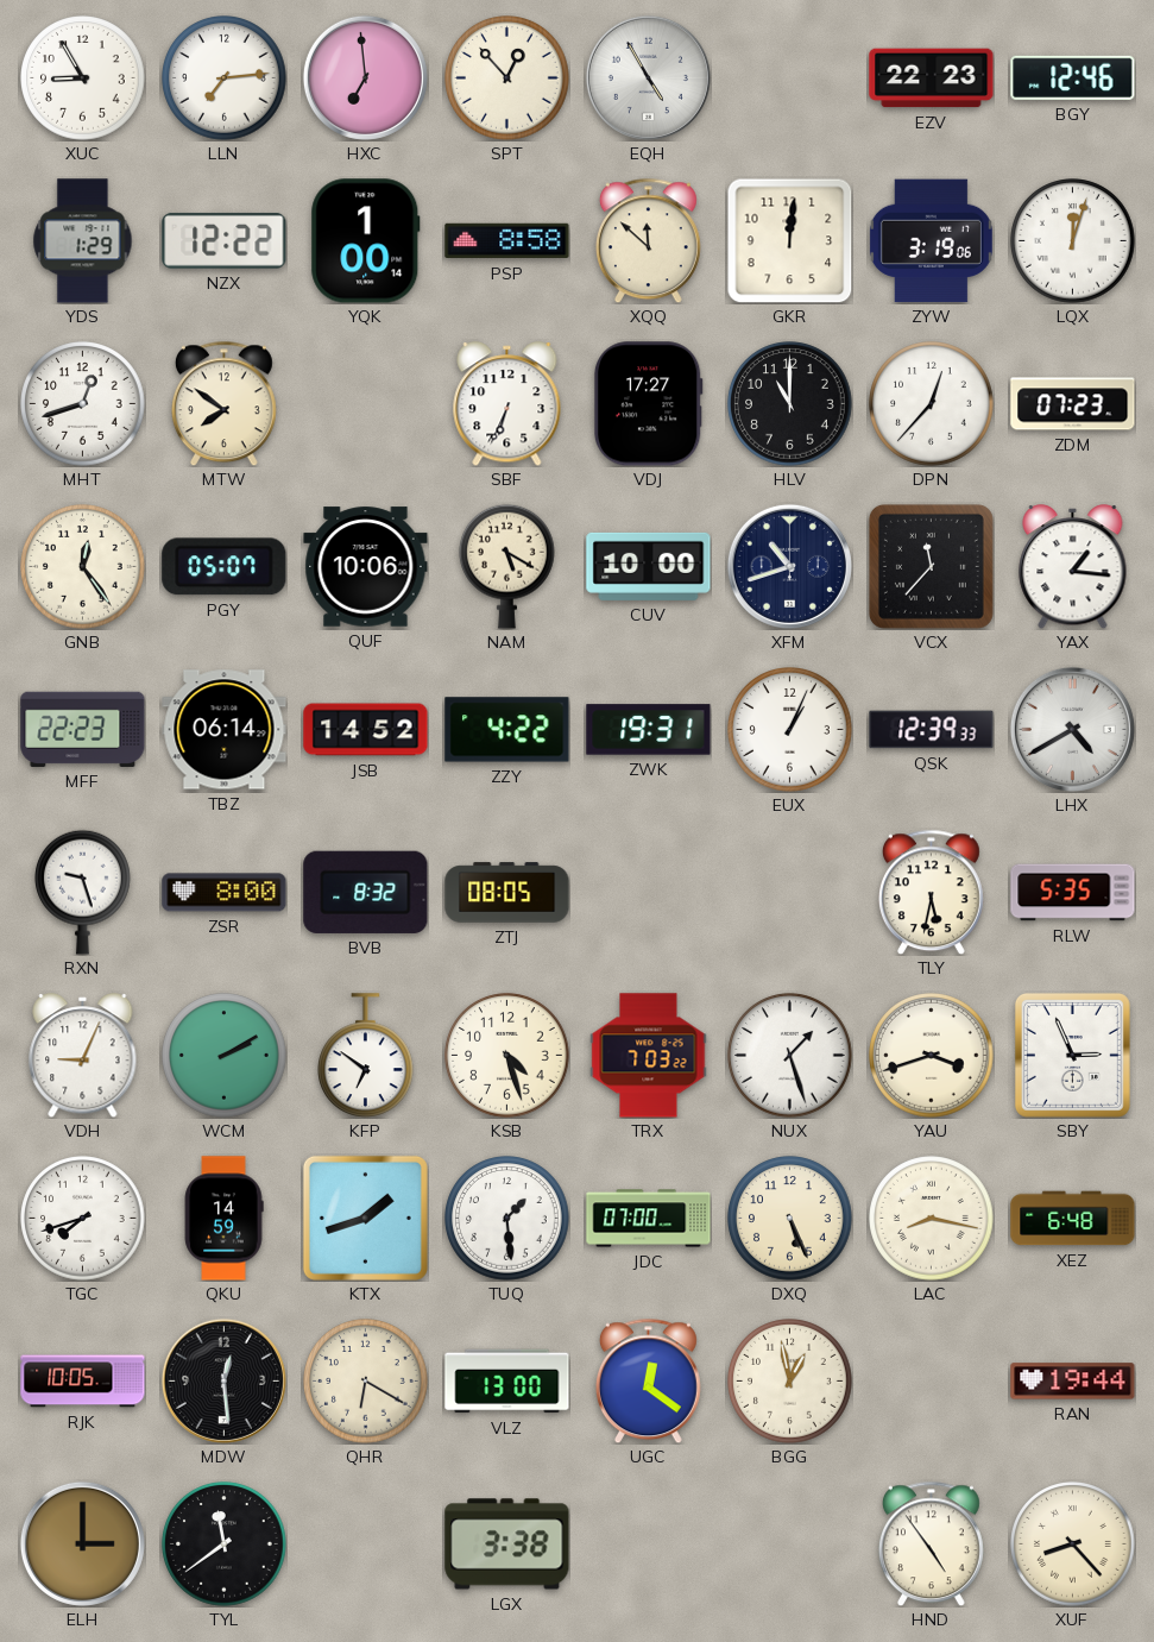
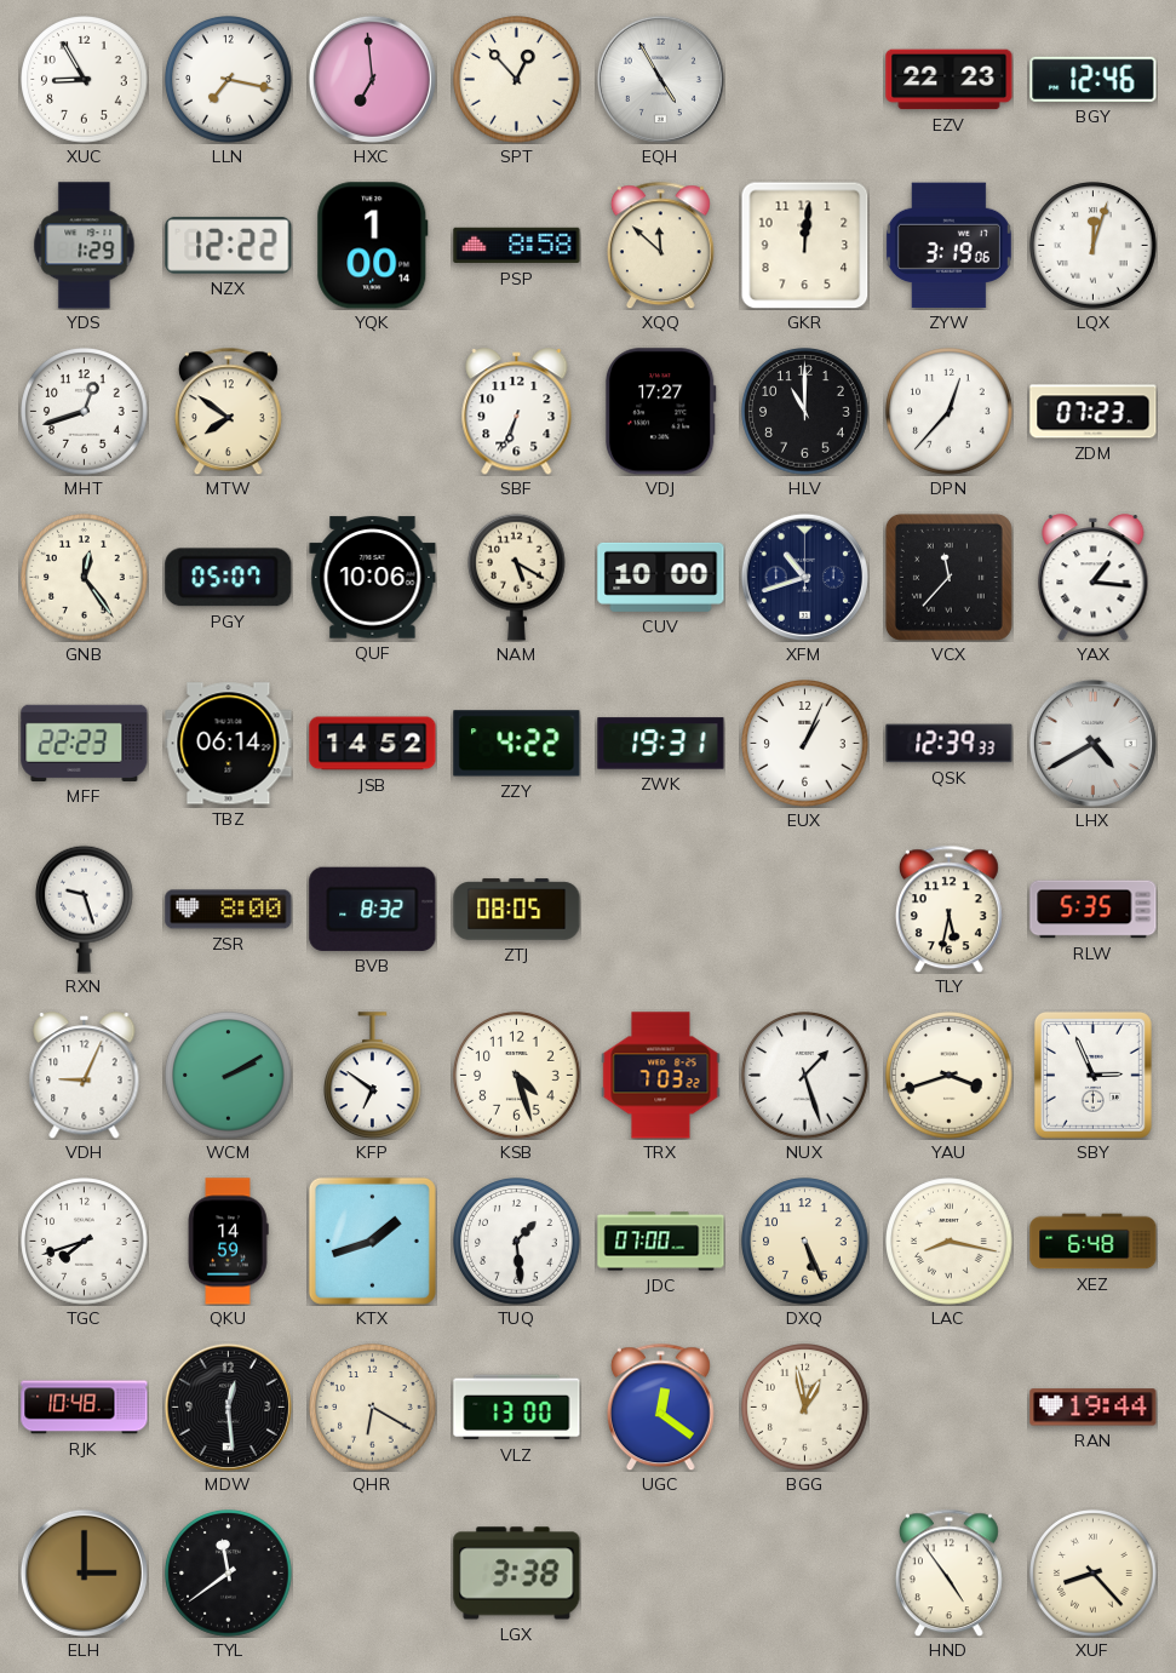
LLN: 7:14 -> 7:17 (229, 80)
RJK: 10:05 -> 10:48 (85, 1408)
